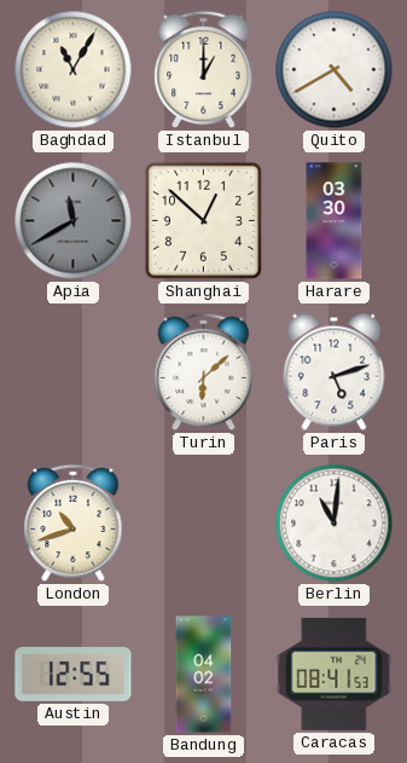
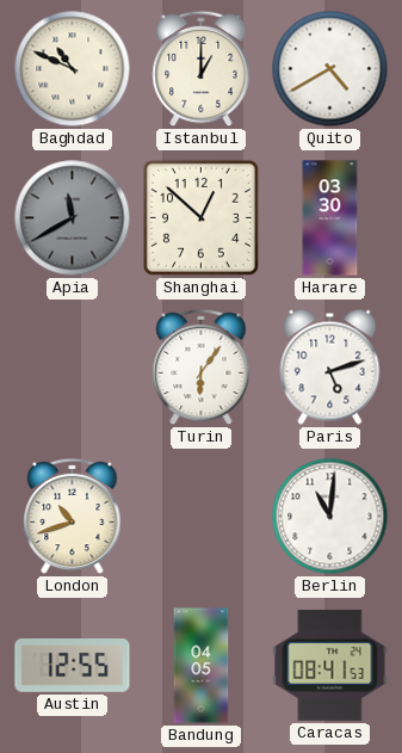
Baghdad: 11:05 -> 10:49 (73, 69)
Turin: 6:08 -> 6:06 (202, 368)
Bandung: 04:02 -> 04:05 (202, 666)
